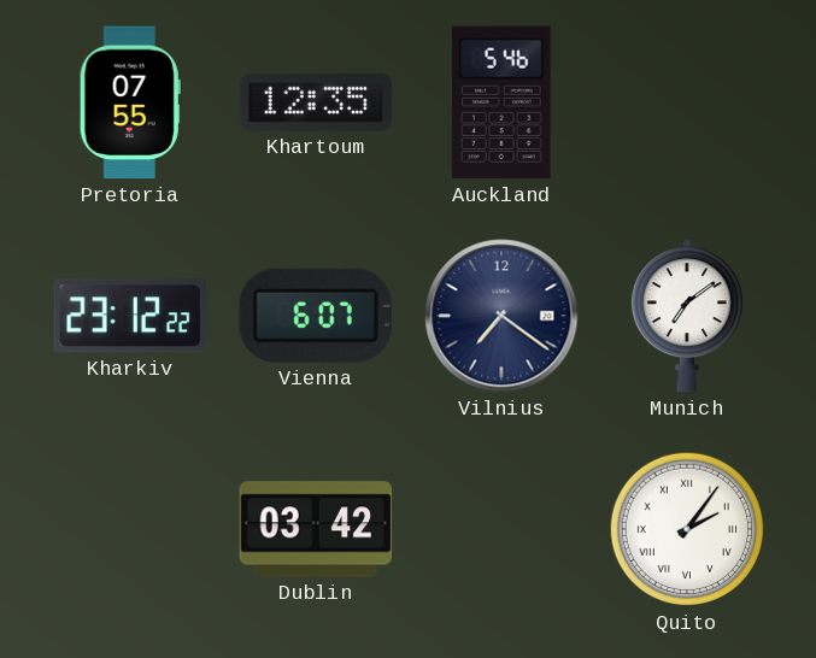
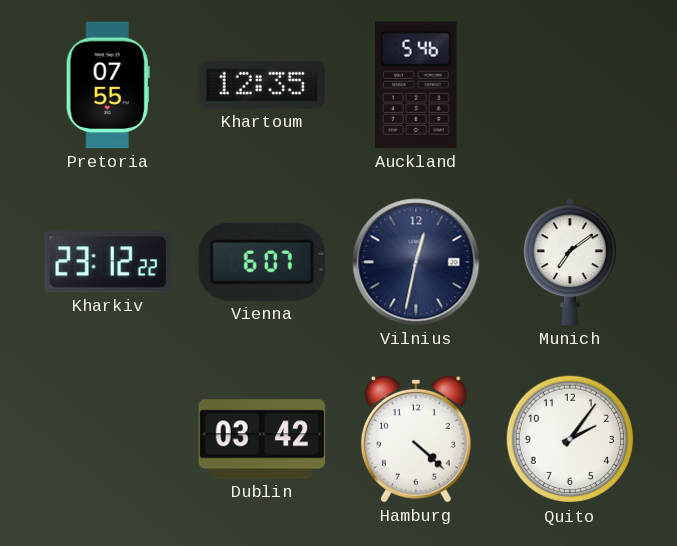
Vilnius: 7:21 -> 12:32 (416, 262)
Hamburg: none -> 4:22 (416, 439)
Quito numerals: Roman -> Arabic (570, 439)
